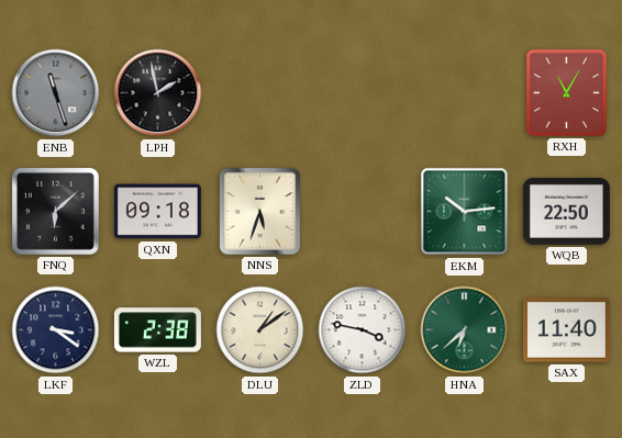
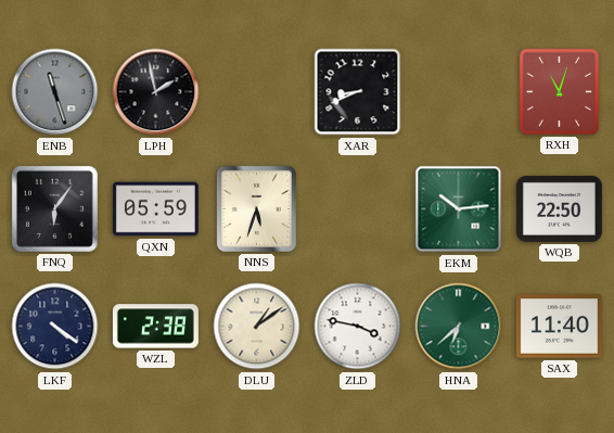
XAR: none -> 8:41 (358, 92)
RXH: 11:05 -> 11:03 (559, 91)
FNQ: 6:08 -> 6:06 (54, 208)
QXN: 09:18 -> 05:59 (155, 209)
LKF: 3:21 -> 4:21 (55, 327)
